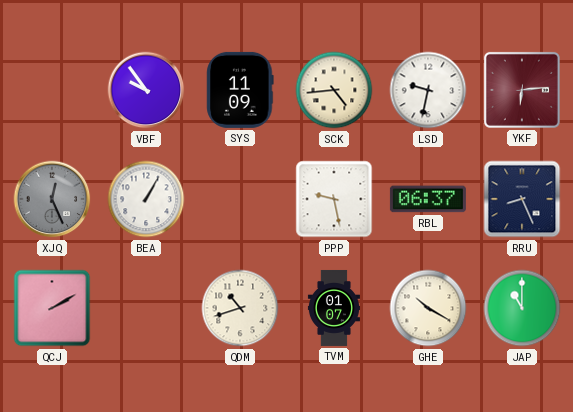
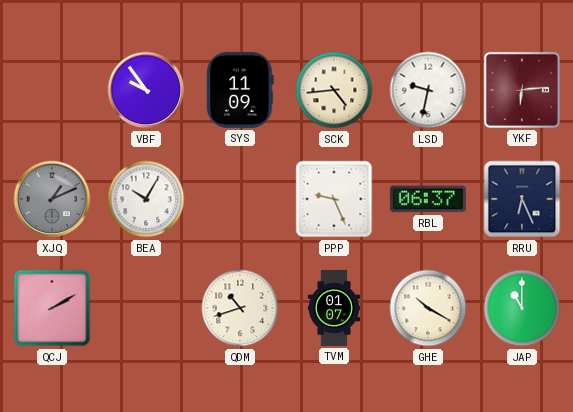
XJQ: 12:26 -> 1:11 (52, 199)
BEA: 1:05 -> 10:05 (146, 199)
PPP: 9:28 -> 9:26 (334, 199)
RRU: 8:26 -> 6:26 (522, 199)
